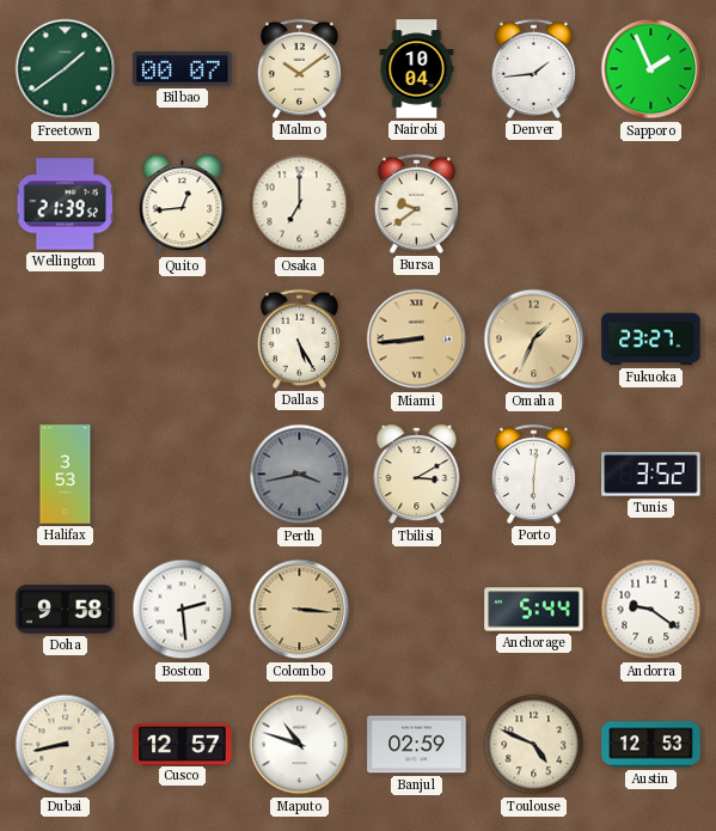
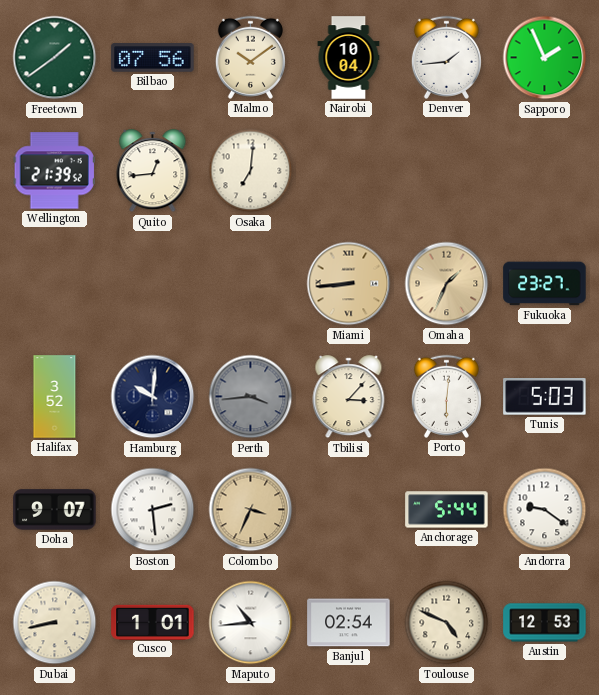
Bilbao: 00:07 -> 07:56 (153, 58)
Osaka: 7:00 -> 7:01 (251, 171)
Bursa: 9:39 -> none (416, 203)
Dallas: 5:25 -> none (299, 338)
Halifax: 3:53 -> 3:52 (55, 397)
Hamburg: none -> 10:01 (153, 397)
Perth: 3:43 -> 3:44 (251, 397)
Tbilisi: 3:10 -> 3:07 (349, 397)
Tunis: 3:52 -> 5:03 (545, 397)
Doha: 9:58 -> 9:07 (55, 510)
Colombo: 3:16 -> 3:34 (251, 510)
Cusco: 12:57 -> 1:01 (153, 622)
Maputo: 10:48 -> 10:44 (251, 623)
Banjul: 02:59 -> 02:54 (349, 623)
